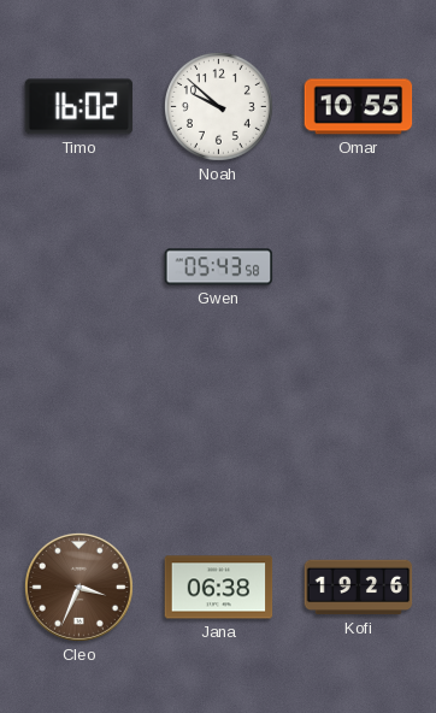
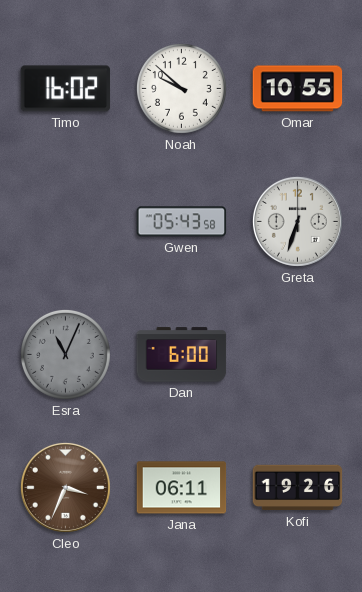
Greta: none -> 6:33 (297, 221)
Esra: none -> 11:04 (65, 354)
Dan: none -> 6:00 (182, 355)
Jana: 06:38 -> 06:11 (182, 488)
